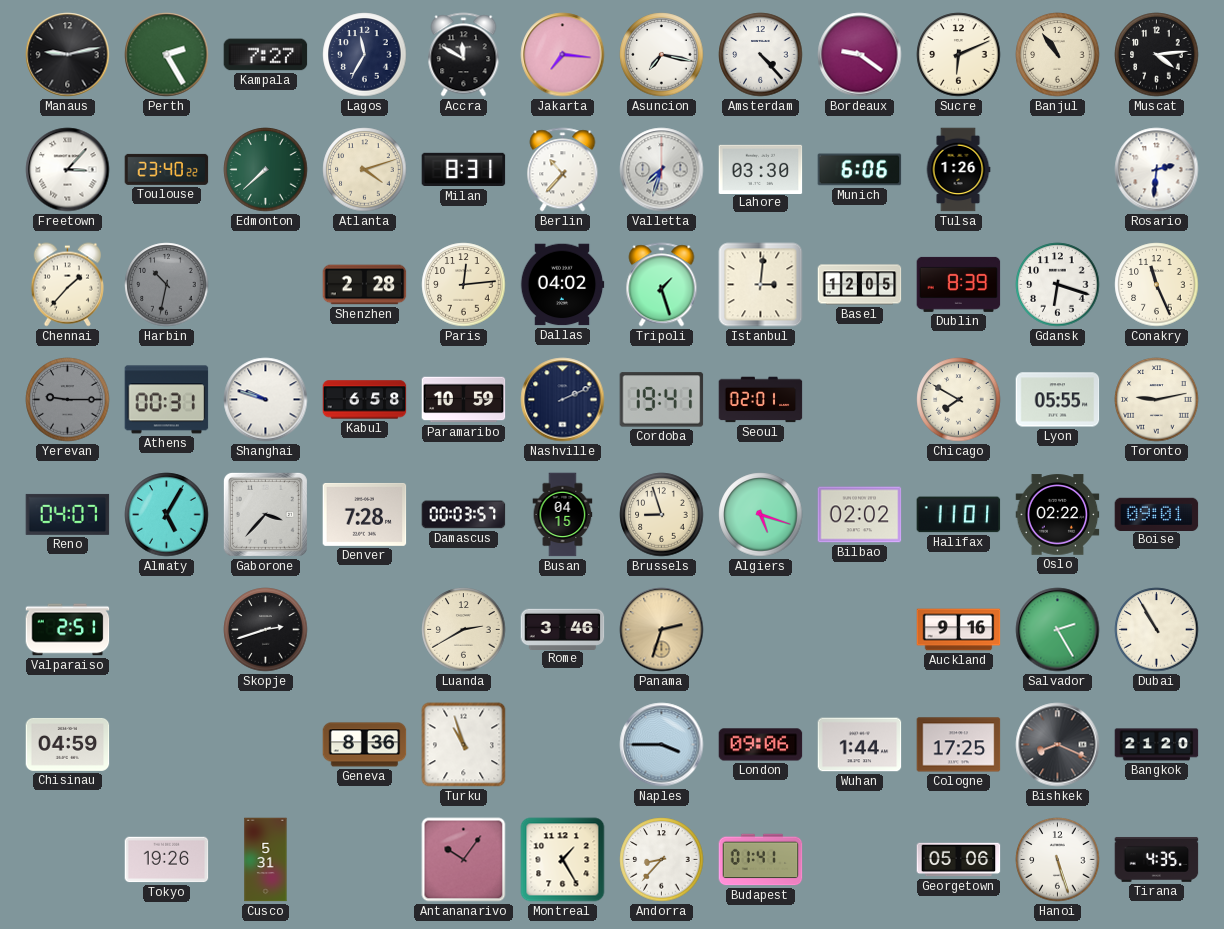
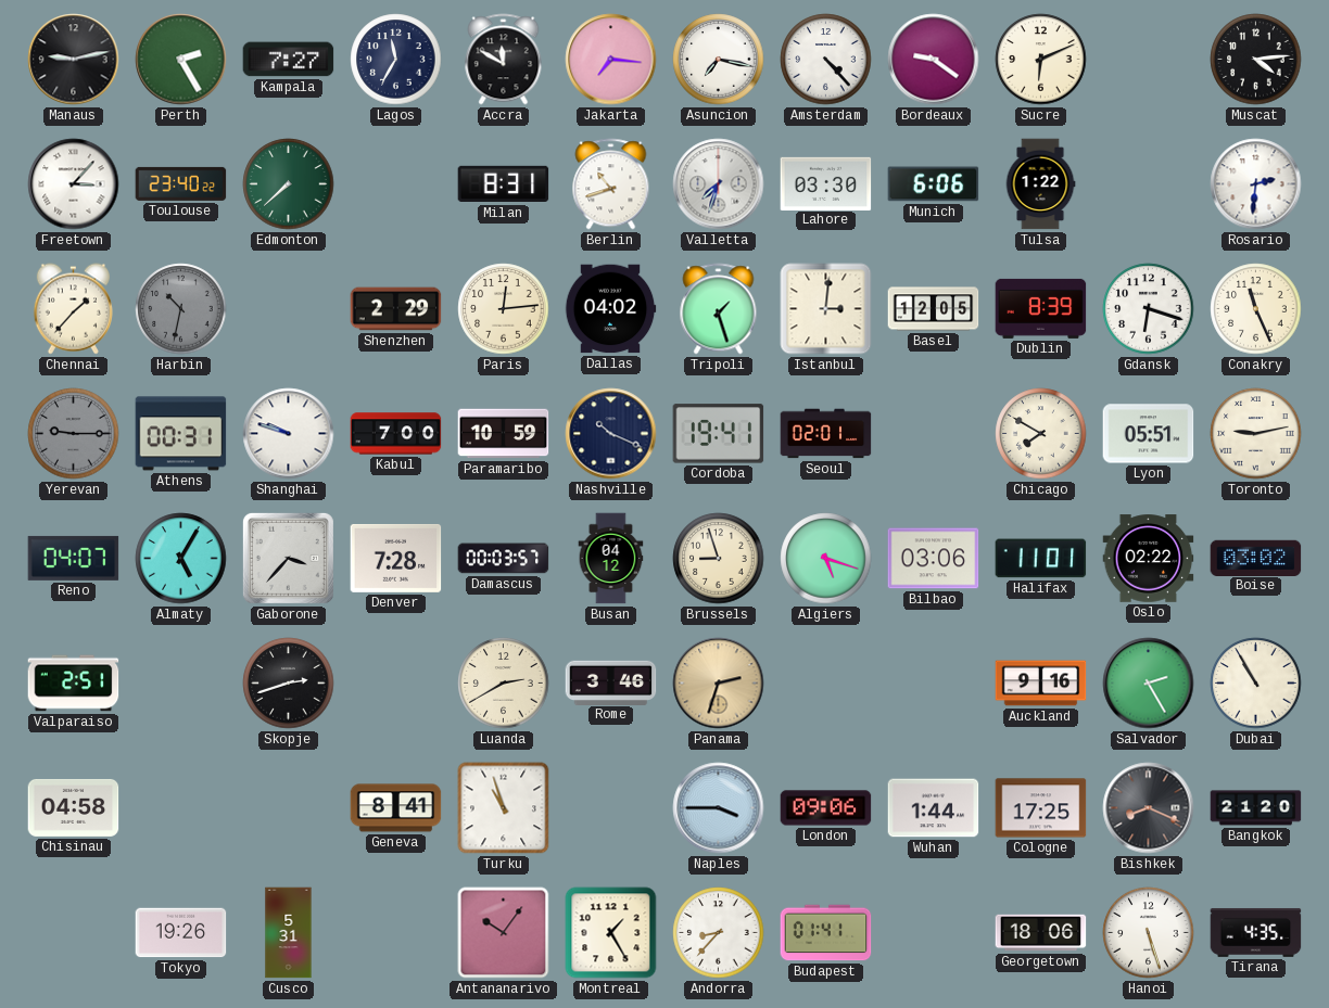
Banjul: 10:54 -> none (1058, 55)
Atlanta: 4:12 -> none (365, 170)
Berlin: 10:37 -> 10:42 (611, 184)
Tulsa: 1:26 -> 1:22 (1040, 184)
Shenzhen: 2:28 -> 2:29 (396, 309)
Kabul: 6:58 -> 7:00 (396, 434)
Nashville: 2:11 -> 10:19 (611, 434)
Lyon: 05:55 -> 05:51 (1149, 434)
Busan: 04:15 -> 04:12 (611, 559)
Bilbao: 02:02 -> 03:06 (934, 559)
Boise: 09:01 -> 03:02 (1256, 558)
Chisinau: 04:59 -> 04:58 (74, 807)
Geneva: 8:36 -> 8:41 (396, 808)
Georgetown: 05:06 -> 18:06 (1041, 933)
